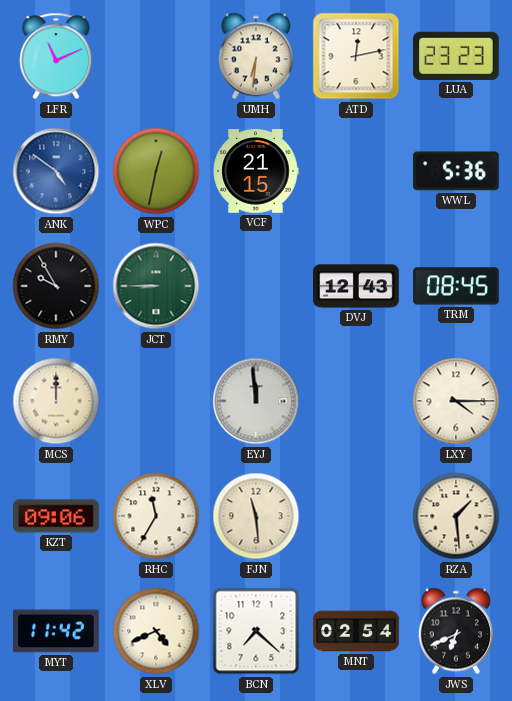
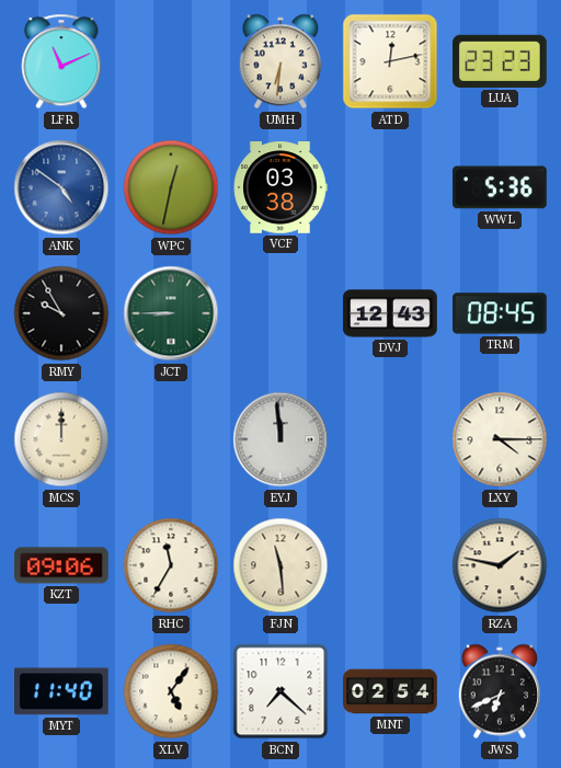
VCF: 21:15 -> 03:38 (280, 187)
RZA: 1:29 -> 1:47 (500, 565)
MYT: 11:42 -> 11:40 (62, 691)
XLV: 4:41 -> 5:06 (171, 691)
